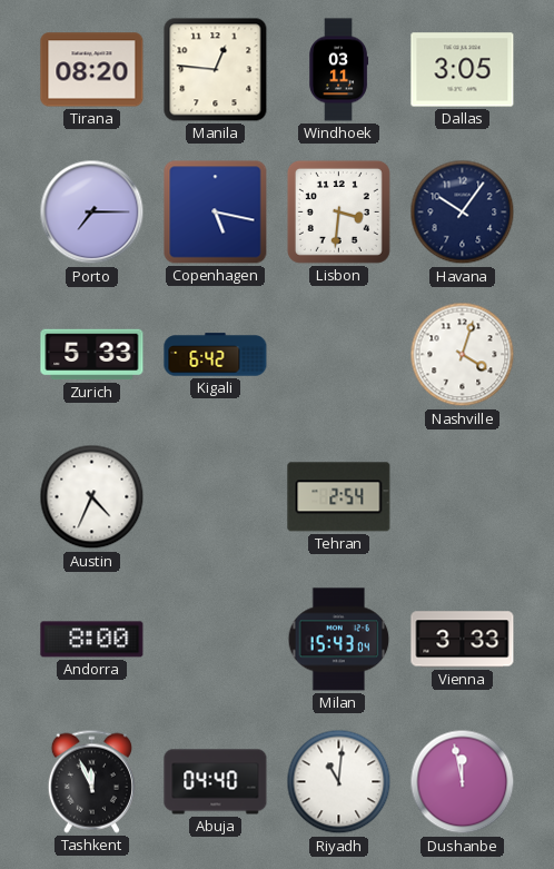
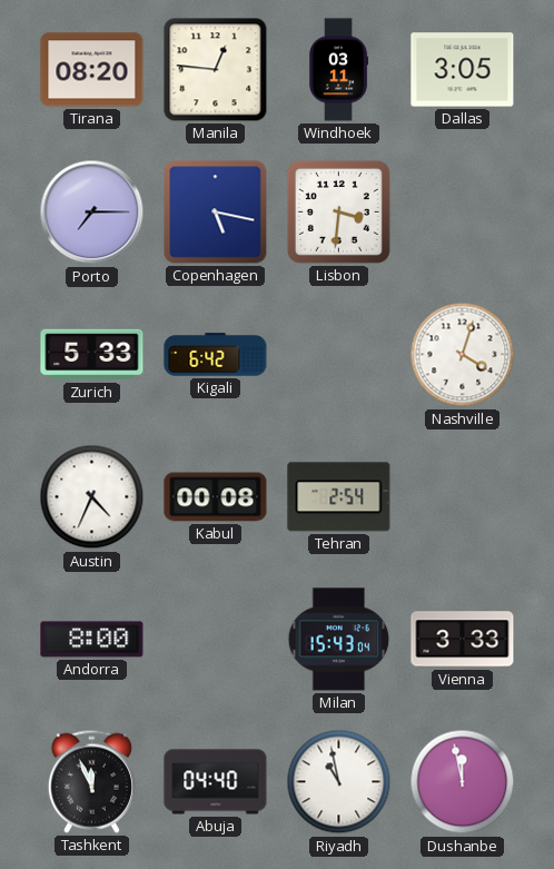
Havana: 10:06 -> none (463, 213)
Kabul: none -> 00:08 (216, 497)
Riyadh: 11:01 -> 10:58 (339, 782)
